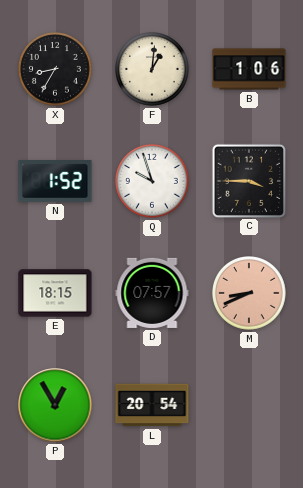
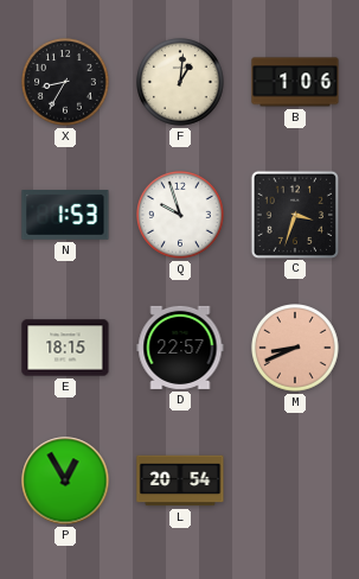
N: 1:52 -> 1:53 (65, 215)
C: 3:45 -> 3:33 (294, 214)
D: 07:57 -> 22:57 (180, 348)
